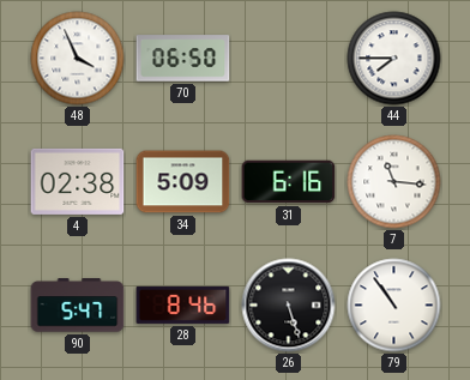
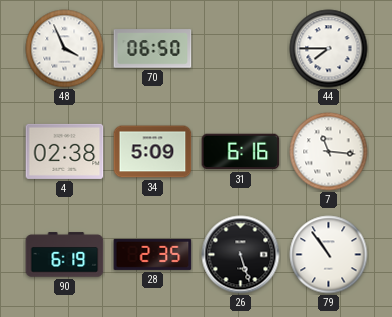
90: 5:47 -> 6:19 (65, 255)
28: 8:46 -> 2:35 (153, 254)
